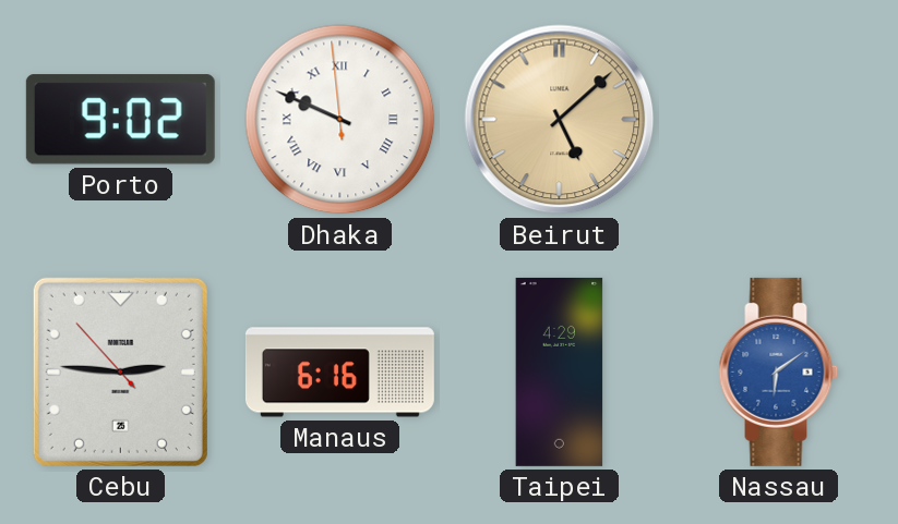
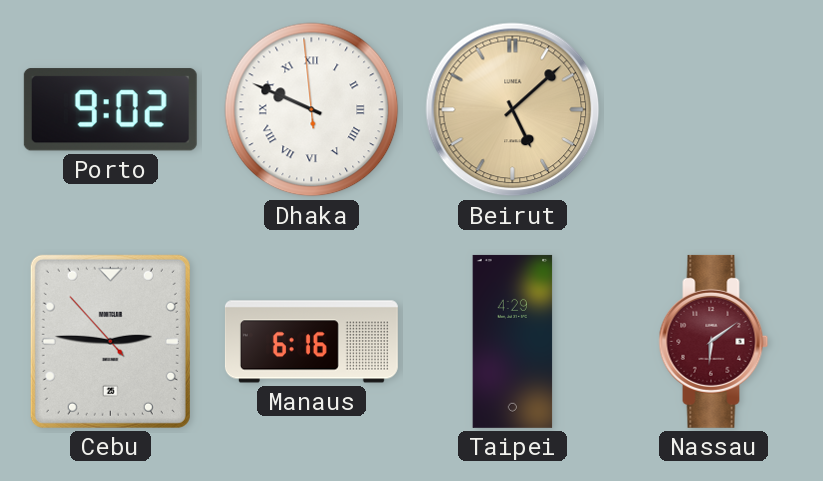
Nassau dial: blue -> burgundy (714, 341)
